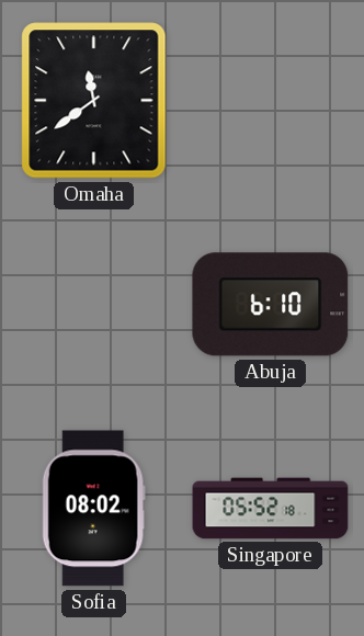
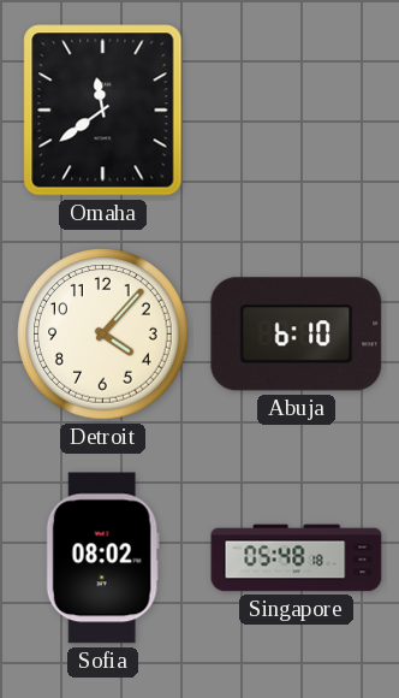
Detroit: none -> 4:07 (103, 335)
Singapore: 05:52 -> 05:48 (297, 558)
